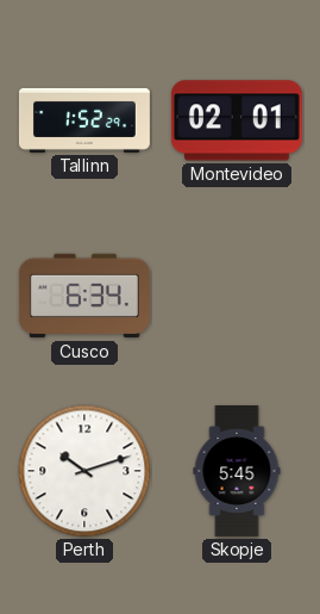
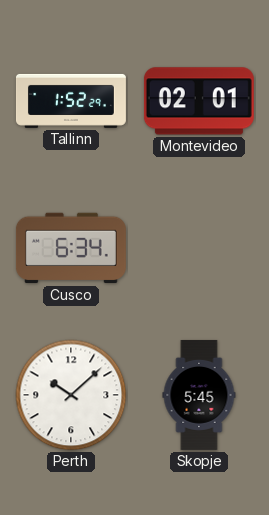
Perth: 10:12 -> 10:08 (71, 395)
